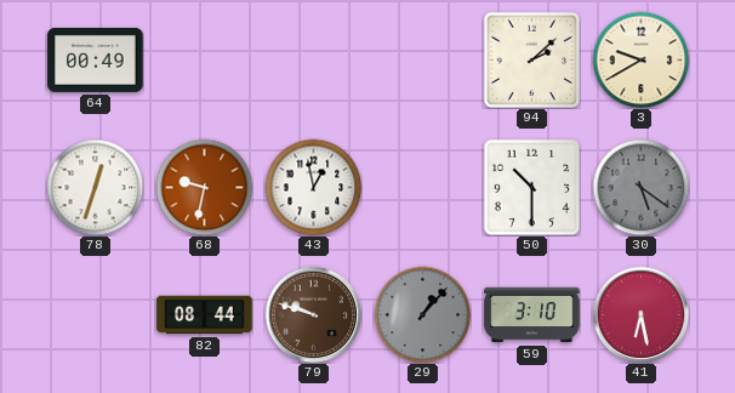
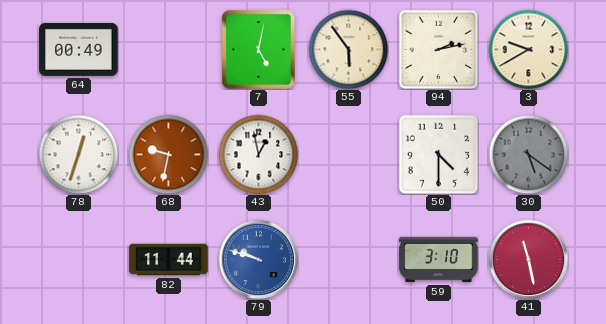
7: none -> 5:02 (259, 50)
55: none -> 5:54 (348, 49)
94: 2:08 -> 2:13 (438, 49)
50: 10:30 -> 4:30 (438, 154)
82: 08:44 -> 11:44 (169, 260)
79 dial: brown -> blue (258, 259)
29: 1:07 -> none (422, 314)
41: 6:28 -> 11:28 (528, 259)
